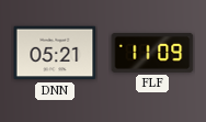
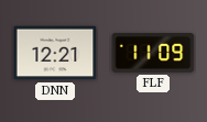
DNN: 05:21 -> 12:21 (55, 53)
